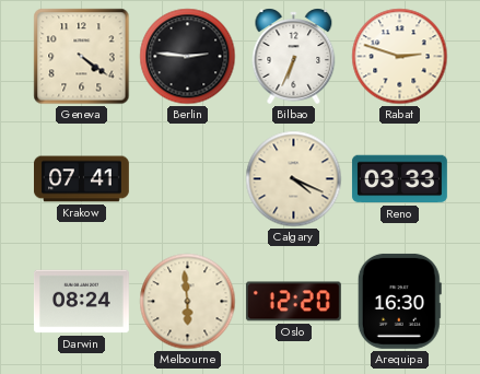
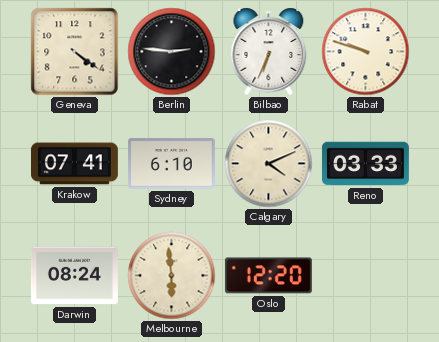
Rabat: 2:48 -> 9:48 (366, 52)
Sydney: none -> 6:10 (171, 164)
Calgary: 4:19 -> 4:11 (269, 164)
Arequipa: 16:30 -> none (399, 301)
